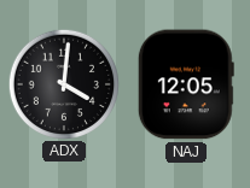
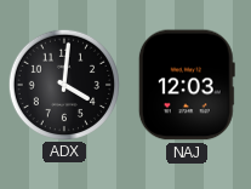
NAJ: 12:05 -> 12:03 (187, 85)
